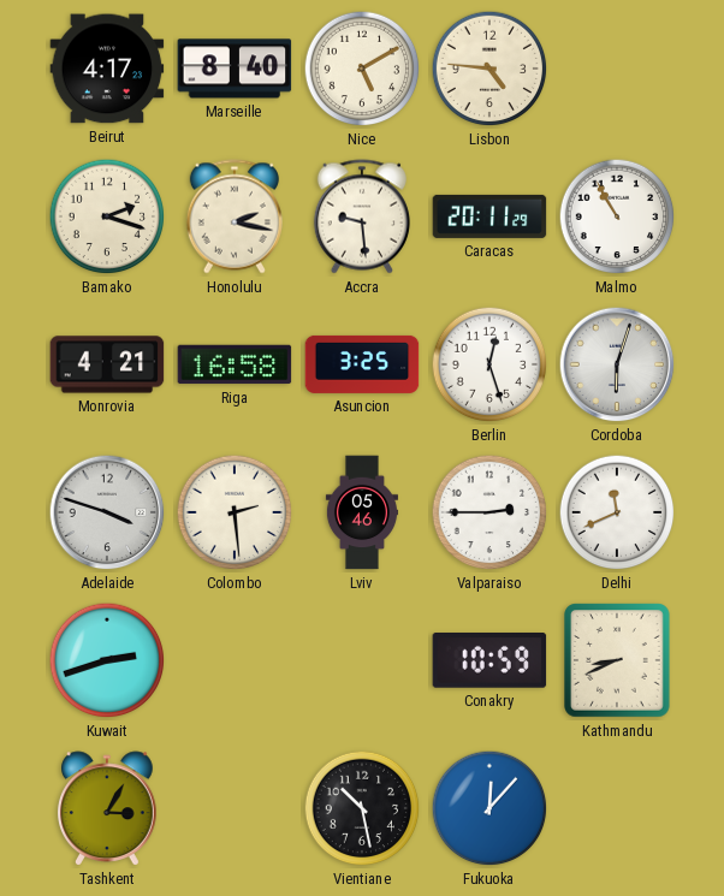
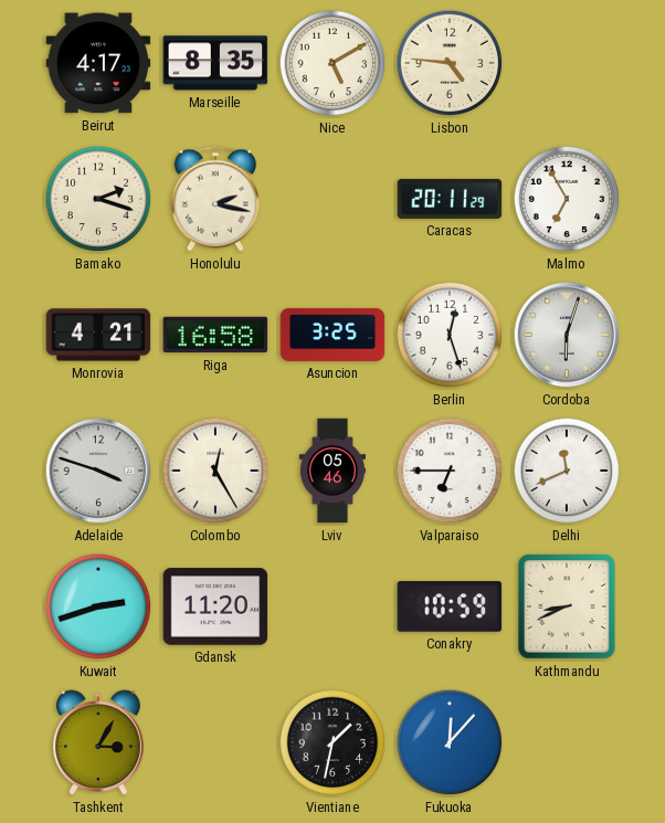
Marseille: 8:40 -> 8:35 (215, 63)
Accra: 9:29 -> none (362, 216)
Malmo: 10:55 -> 6:55 (567, 199)
Colombo: 2:29 -> 12:25 (215, 471)
Valparaiso: 2:45 -> 6:45 (450, 471)
Gdansk: none -> 11:20 (215, 606)
Vientiane: 10:28 -> 1:32 (332, 742)
